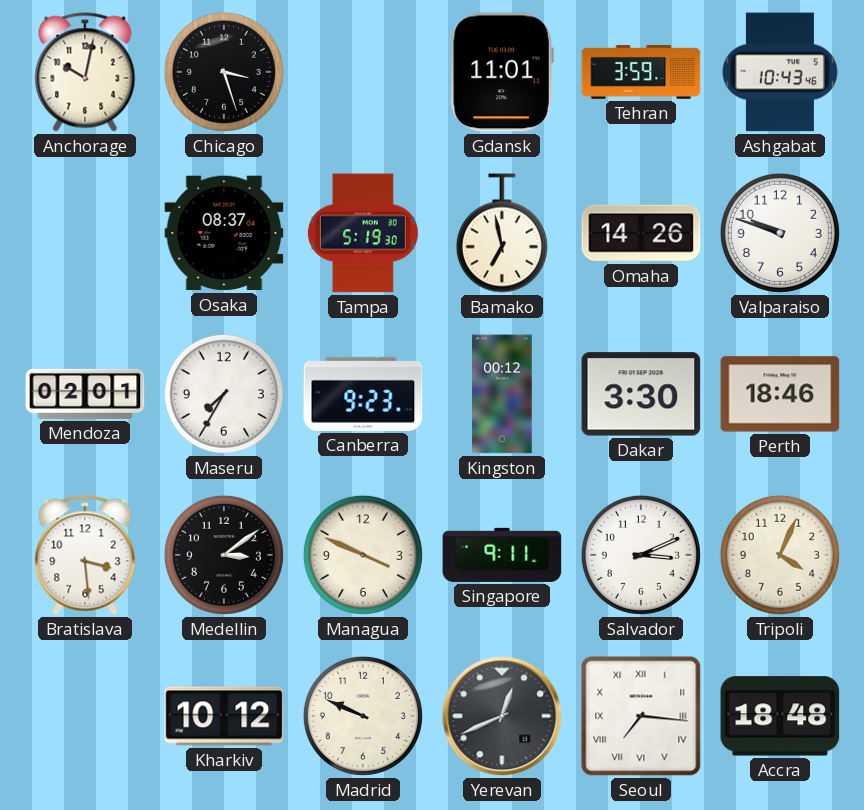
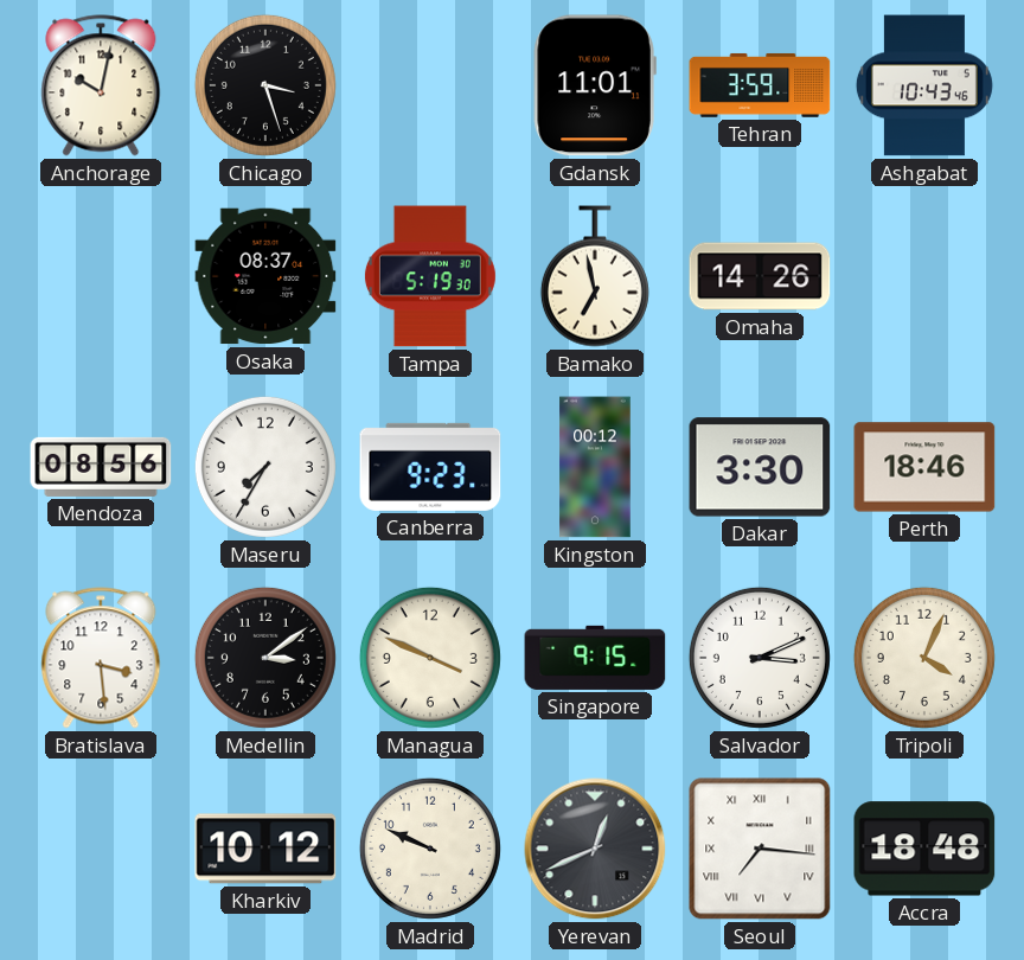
Valparaiso: 9:48 -> none (780, 233)
Mendoza: 02:01 -> 08:56 (101, 467)
Singapore: 9:11 -> 9:15 (595, 658)
